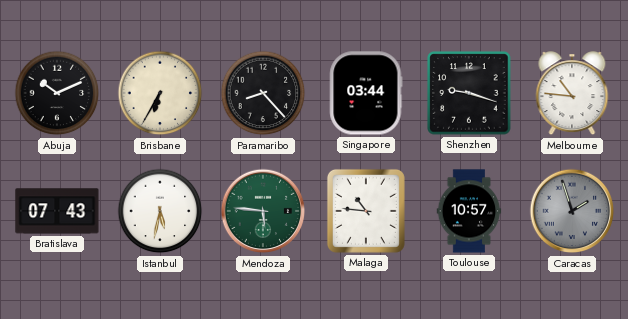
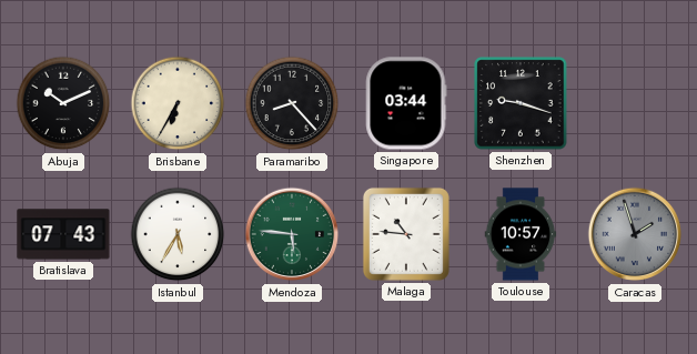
Melbourne: 10:46 -> none (572, 94)
Istanbul: 5:32 -> 5:35 (178, 234)
